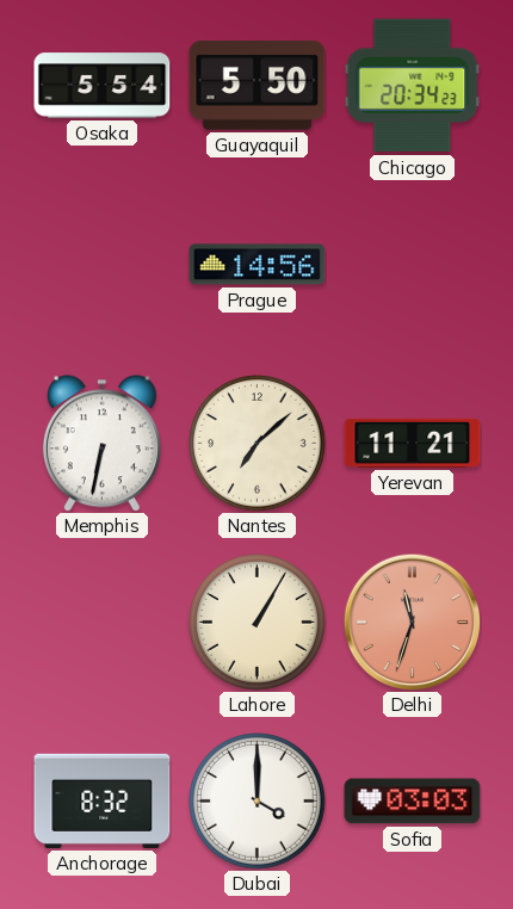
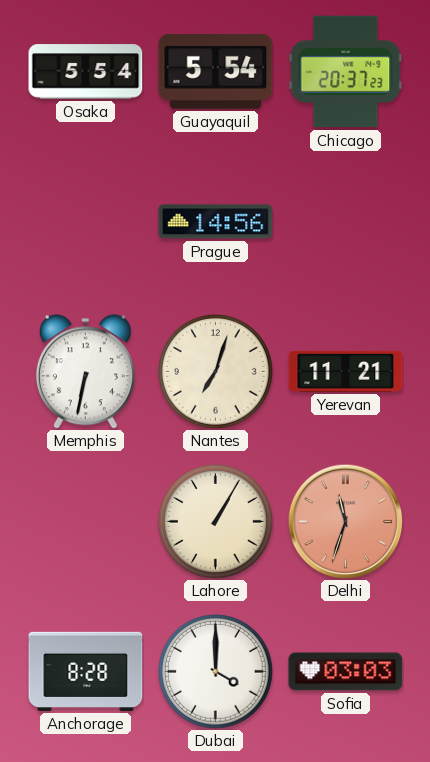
Guayaquil: 5:50 -> 5:54 (216, 72)
Chicago: 20:34 -> 20:37 (346, 72)
Nantes: 7:08 -> 7:03 (216, 372)
Anchorage: 8:32 -> 8:28 (86, 671)
